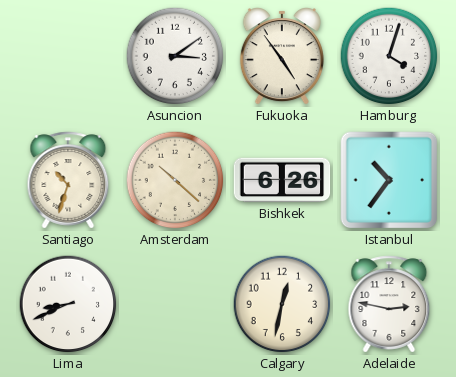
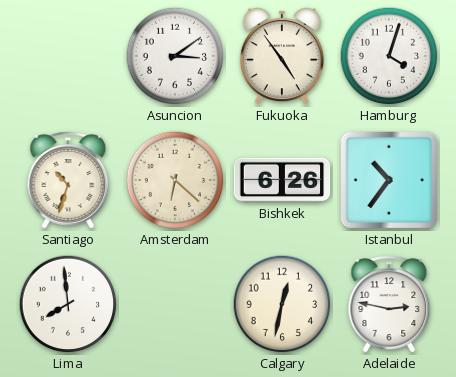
Amsterdam: 10:22 -> 6:22 (175, 180)
Lima: 8:41 -> 7:59 (68, 304)
